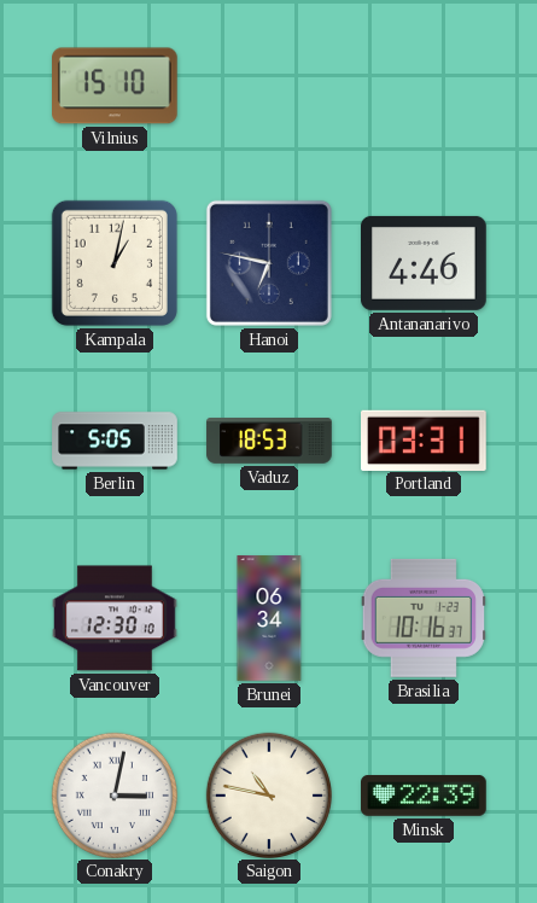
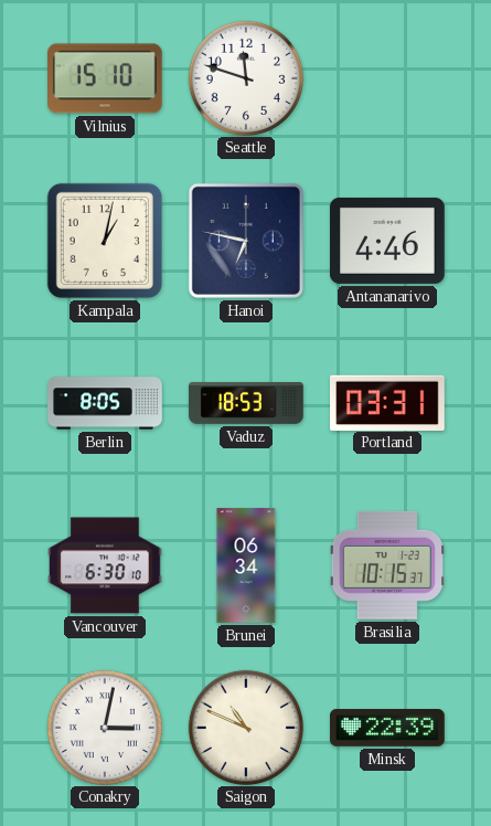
Seattle: none -> 11:48 (245, 77)
Berlin: 5:05 -> 8:05 (105, 403)
Vancouver: 12:30 -> 6:30 (105, 565)
Brasilia: 10:16 -> 10:15 (386, 565)
Saigon: 10:47 -> 10:49 (245, 727)
